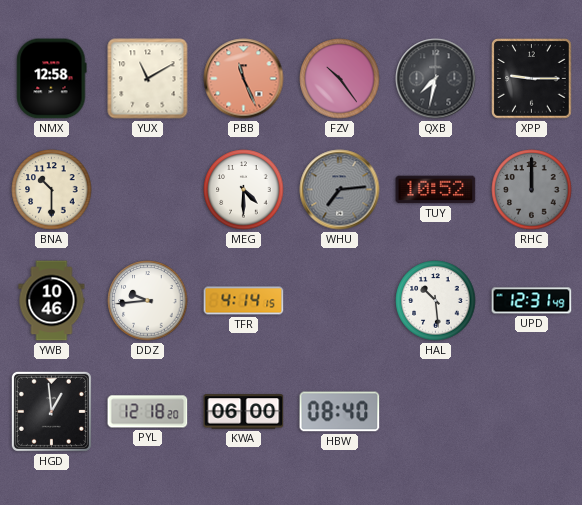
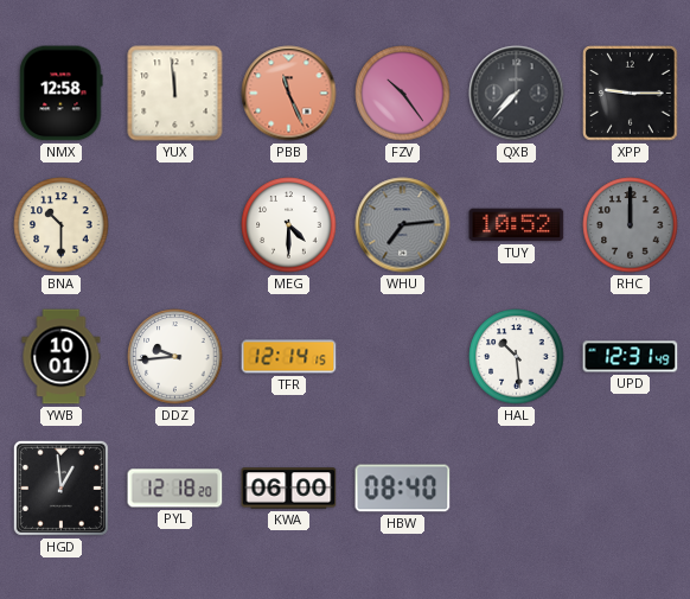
YUX: 11:10 -> 11:59 (175, 94)
QXB: 7:32 -> 7:37 (517, 94)
YWB: 10:46 -> 10:01 (62, 357)
TFR: 4:14 -> 12:14 (289, 357)
